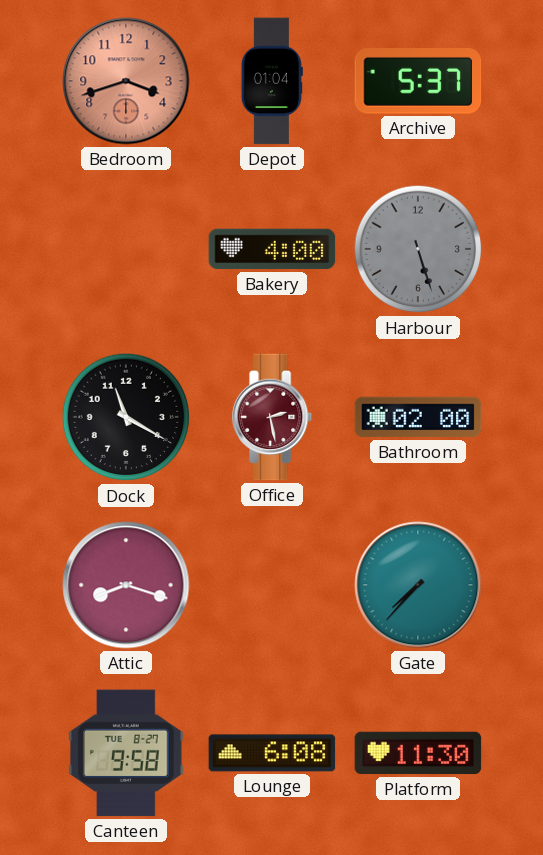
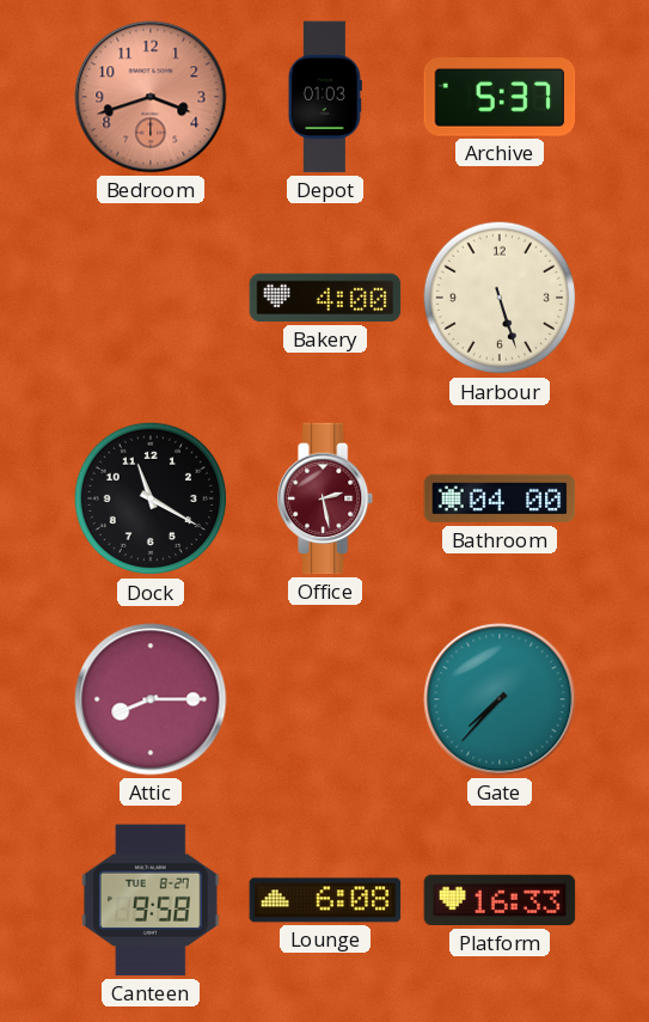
Depot: 01:04 -> 01:03 (325, 97)
Harbour dial: grey -> cream (500, 298)
Bathroom: 02:00 -> 04:00 (500, 498)
Attic: 8:18 -> 8:15 (151, 699)
Platform: 11:30 -> 16:33 (500, 900)
